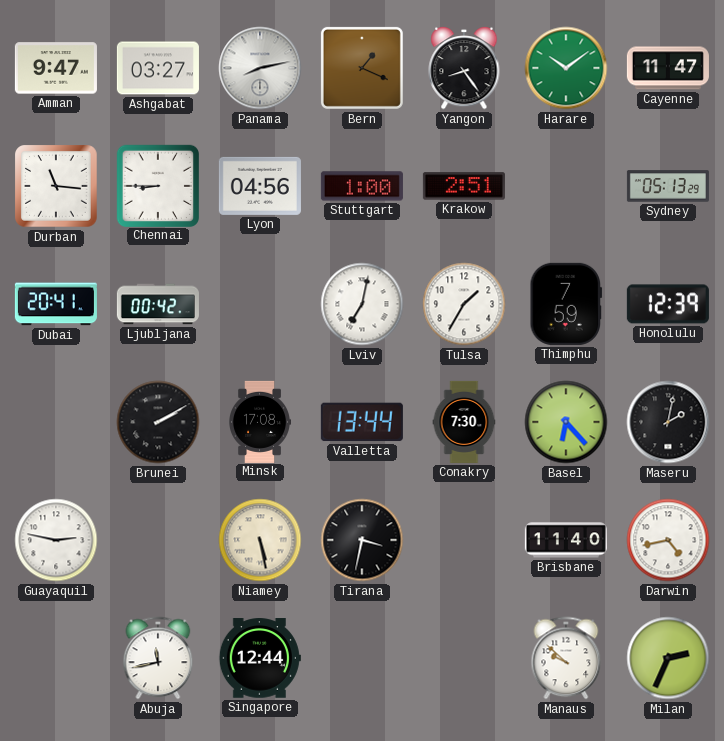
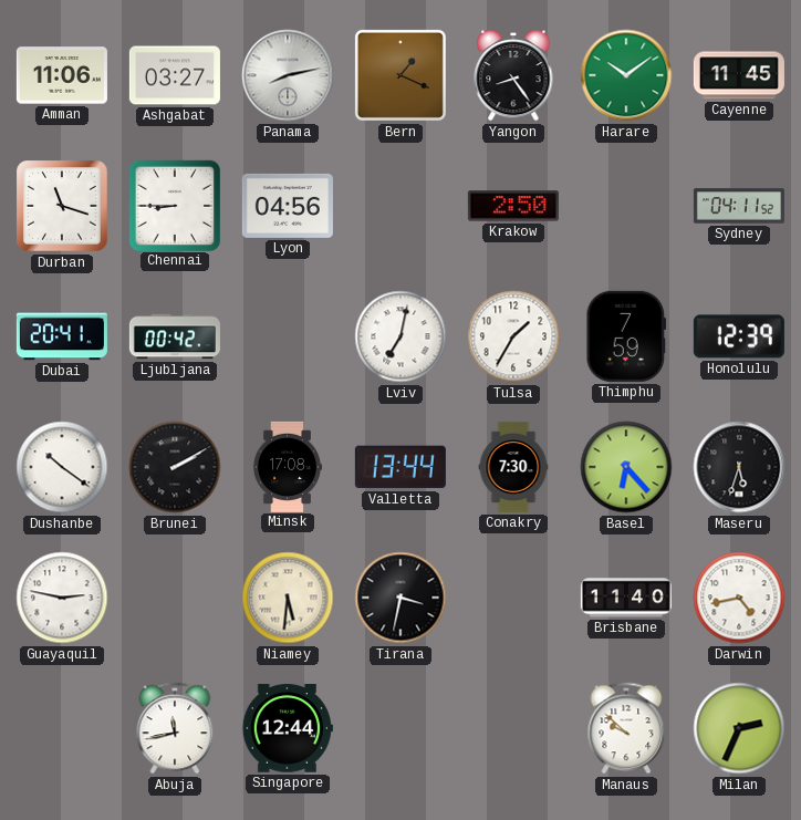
Amman: 9:47 -> 11:06 (62, 75)
Cayenne: 11:47 -> 11:45 (739, 75)
Durban: 11:16 -> 11:18 (63, 207)
Stuttgart: 1:00 -> none (362, 186)
Krakow: 2:51 -> 2:50 (513, 206)
Sydney: 05:13 -> 04:11 (739, 206)
Dushanbe: none -> 10:21 (62, 467)
Maseru: 2:02 -> 5:33 (739, 467)
Niamey: 5:28 -> 5:31 (288, 598)
